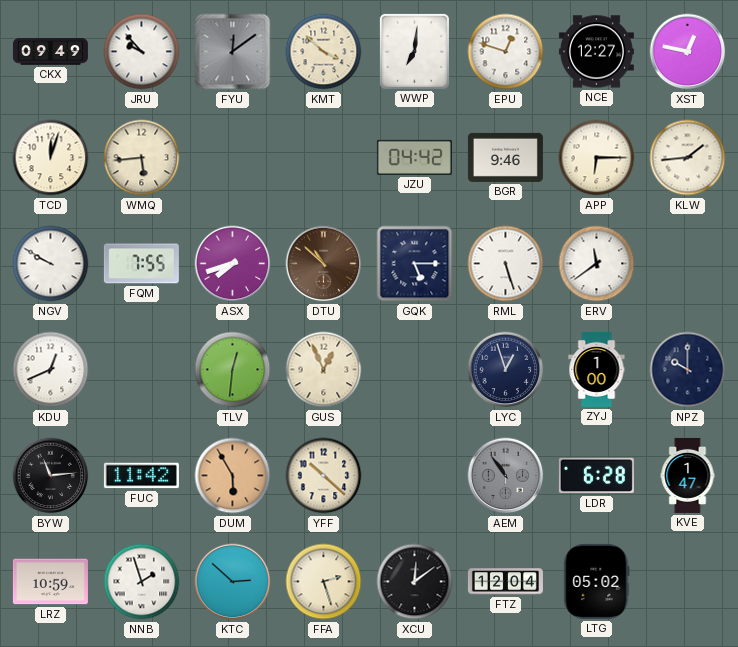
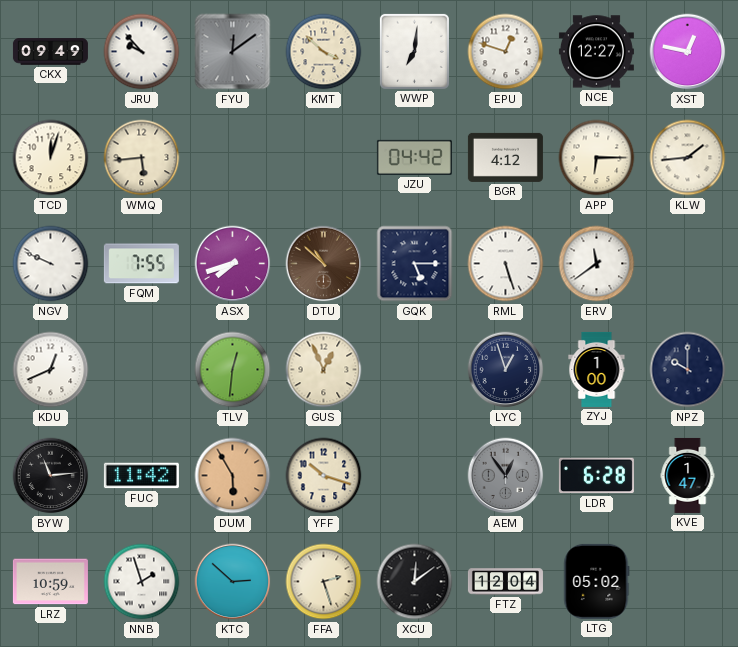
BGR: 9:46 -> 4:12 (505, 157)
NGV: 9:50 -> 9:49 (51, 264)
YFF: 10:22 -> 10:18 (324, 476)
AEM: 10:54 -> 12:54 (506, 476)
